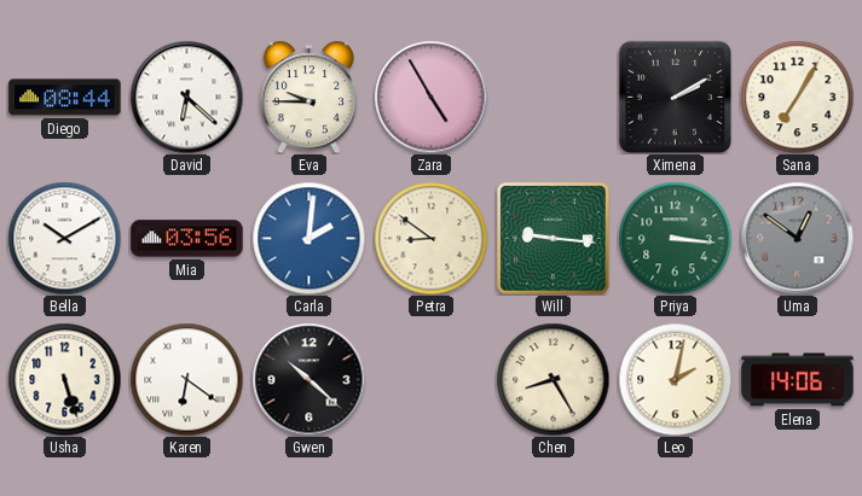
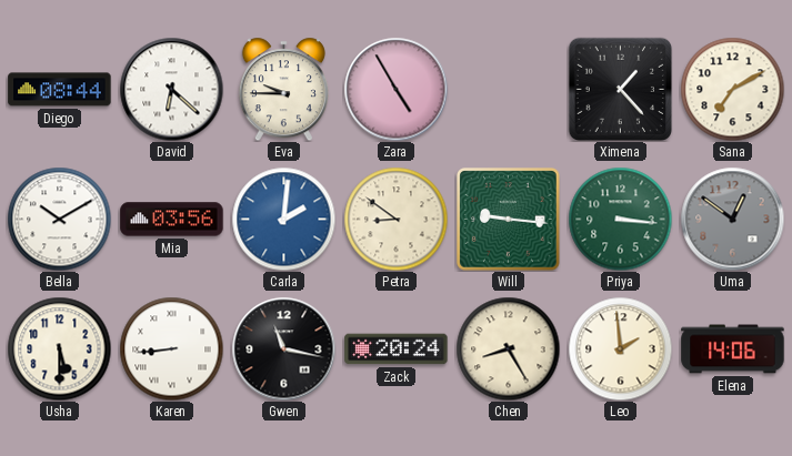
Ximena: 2:10 -> 1:23 (620, 89)
Sana: 7:05 -> 7:10 (732, 89)
Usha: 5:27 -> 5:30 (59, 348)
Karen: 6:21 -> 8:44 (171, 348)
Gwen: 10:22 -> 11:17 (283, 348)
Zack: none -> 20:24 (397, 349)
Leo: 2:02 -> 1:59 (620, 348)
